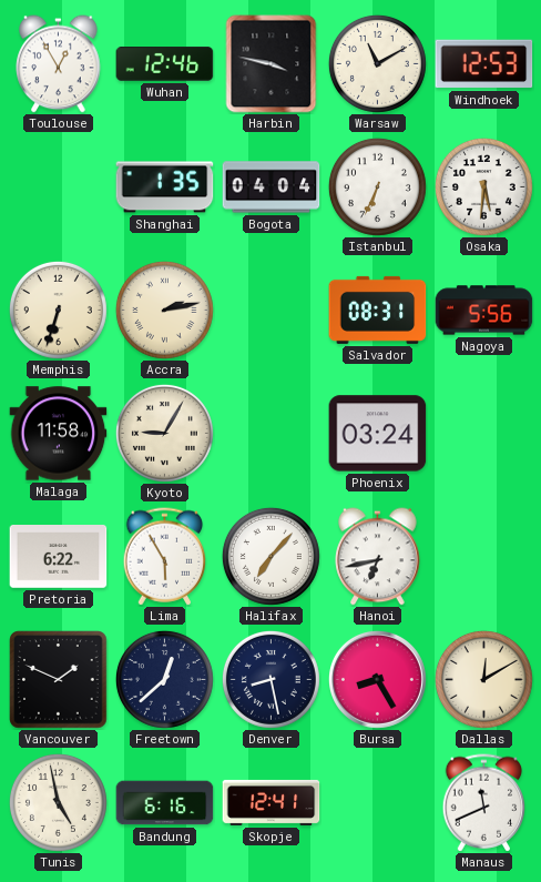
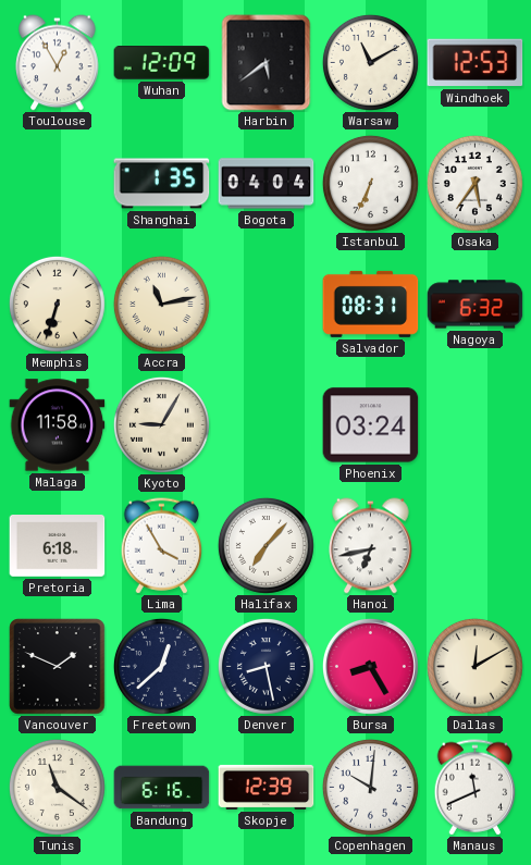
Wuhan: 12:46 -> 12:09 (162, 63)
Harbin: 3:47 -> 5:39 (267, 63)
Osaka: 5:31 -> 5:36 (474, 183)
Accra: 2:13 -> 11:13 (161, 304)
Nagoya: 5:56 -> 6:32 (476, 305)
Pretoria: 6:22 -> 6:18 (58, 546)
Lima: 5:55 -> 3:55 (162, 546)
Tunis: 4:58 -> 11:21 (57, 787)
Skopje: 12:41 -> 12:39 (267, 787)
Copenhagen: none -> 10:01 (370, 787)
